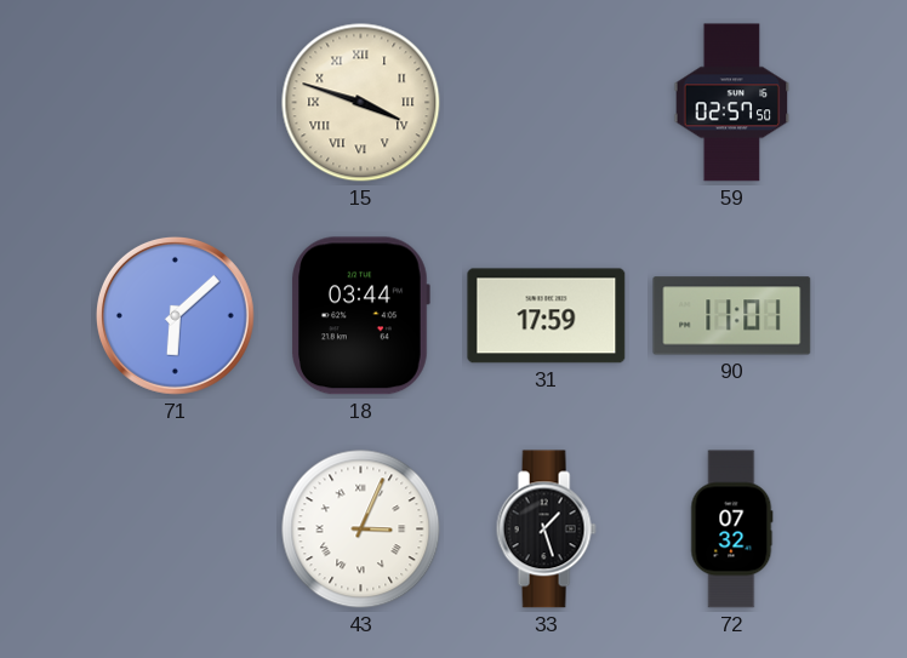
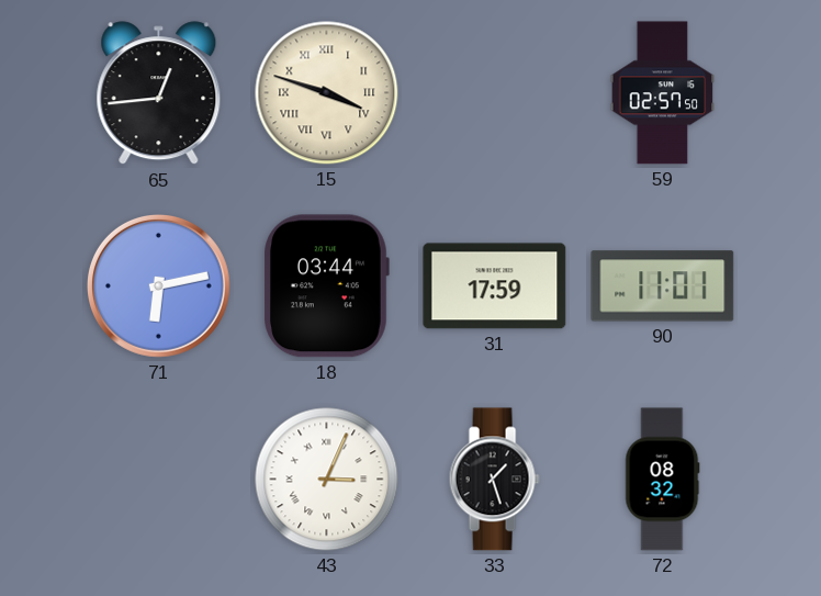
65: none -> 12:44 (159, 93)
71: 6:08 -> 6:13 (158, 285)
72: 07:32 -> 08:32 (663, 480)
